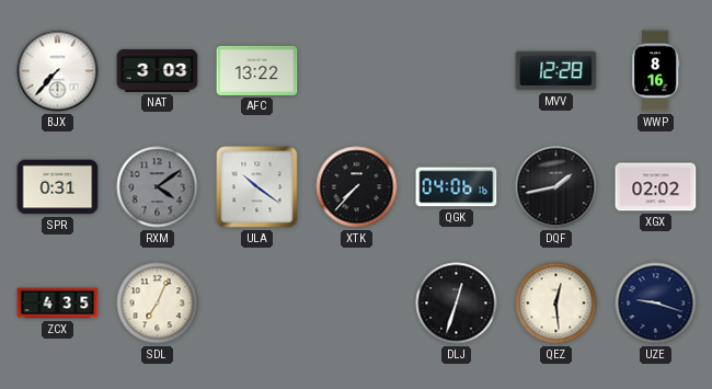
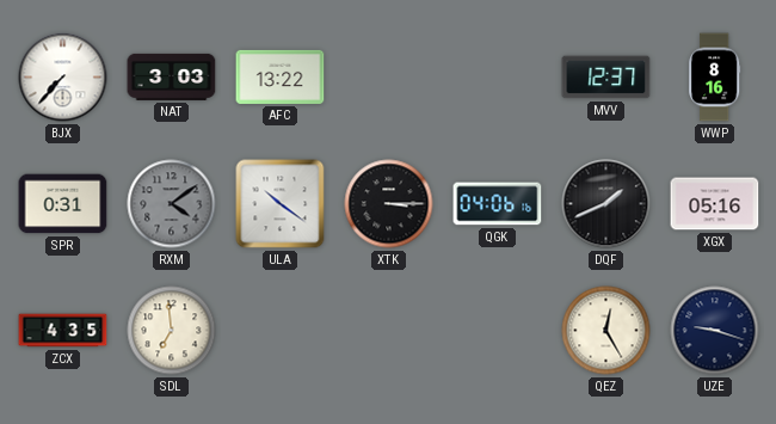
MVV: 12:28 -> 12:37 (606, 78)
XTK: 7:37 -> 3:15 (389, 204)
DQF: 1:43 -> 1:41 (606, 204)
XGX: 02:02 -> 05:16 (715, 204)
SDL: 7:04 -> 6:59 (172, 331)
DLJ: 12:33 -> none (457, 304)
QEZ: 12:29 -> 12:25 (606, 331)
